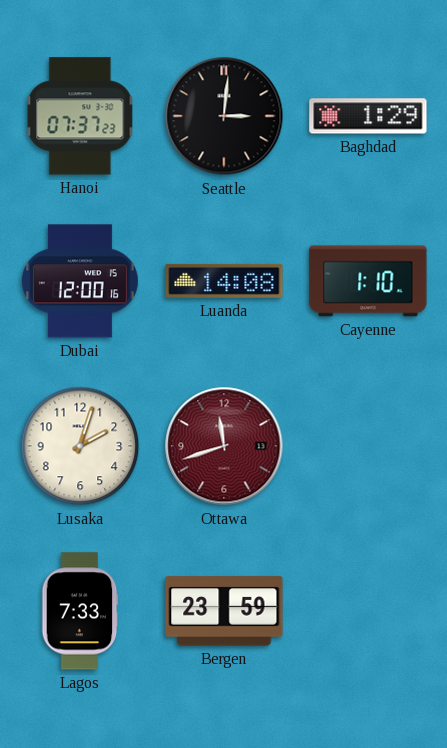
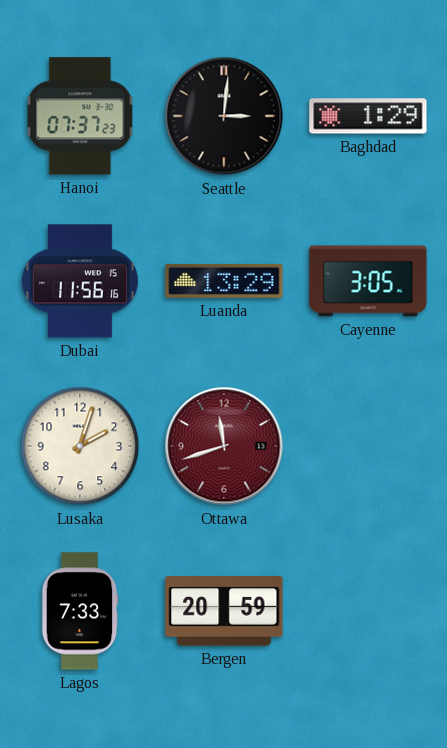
Dubai: 12:00 -> 11:56 (80, 281)
Luanda: 14:08 -> 13:29 (224, 281)
Cayenne: 1:10 -> 3:05 (368, 281)
Bergen: 23:59 -> 20:59 (224, 611)
